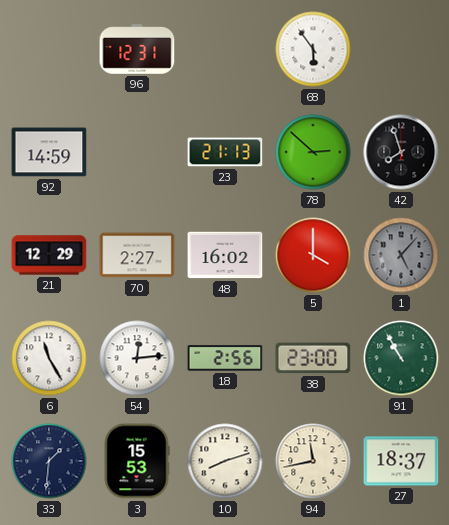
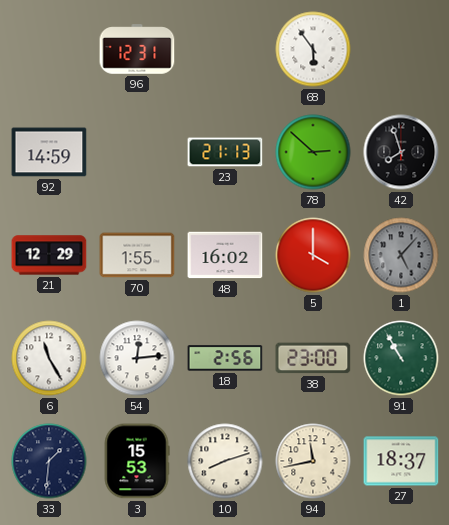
70: 2:27 -> 1:55 (137, 255)
